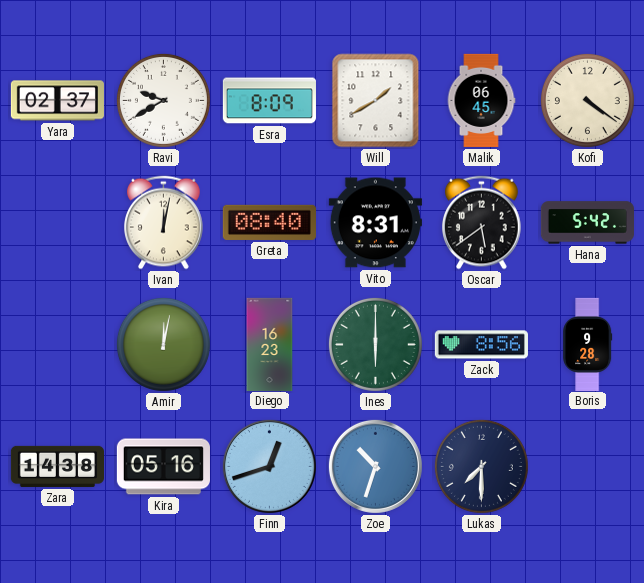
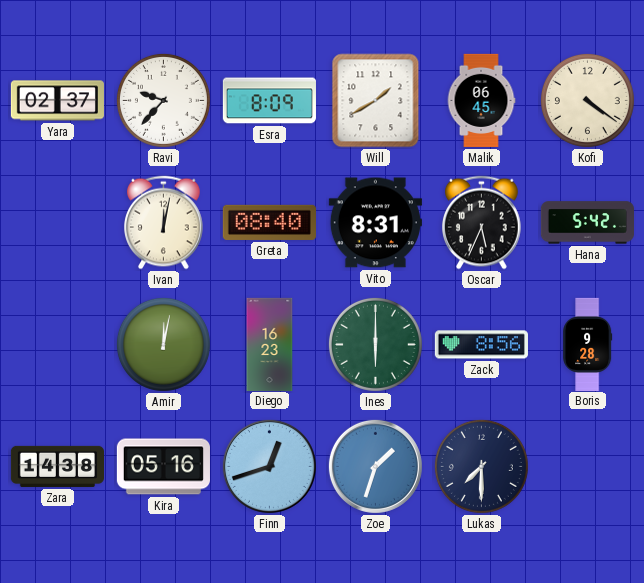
Ravi: 9:40 -> 9:37 (163, 100)
Oscar: 5:39 -> 5:34 (482, 223)
Zoe: 10:33 -> 1:33 (375, 466)
